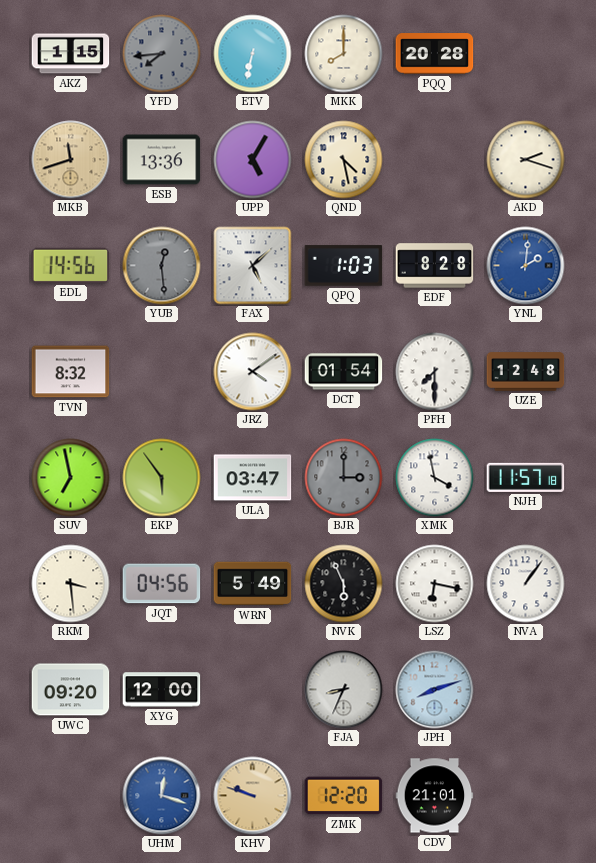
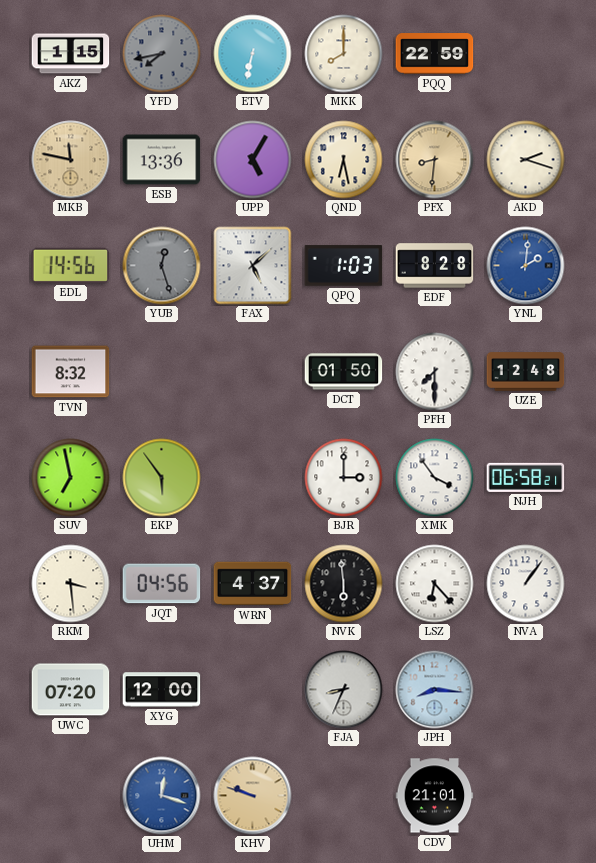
YFD: 7:44 -> 7:43 (162, 54)
PQQ: 20:28 -> 22:59 (435, 54)
MKB: 11:42 -> 11:47 (71, 160)
QND: 4:28 -> 6:28 (344, 160)
PFX: none -> 8:31 (435, 160)
YUB: 12:29 -> 12:27 (162, 266)
JRZ: 4:09 -> none (253, 372)
DCT: 01:54 -> 01:50 (344, 372)
ULA: 03:47 -> none (253, 478)
BJR dial: grey -> white (344, 478)
XMK: 3:58 -> 3:54 (435, 478)
NJH: 11:57 -> 06:58 (526, 477)
WRN: 5:49 -> 4:37 (253, 584)
NVK: 5:56 -> 5:59 (344, 584)
LSZ: 6:17 -> 6:23 (435, 584)
UWC: 09:20 -> 07:20 (71, 690)
JPH: 8:12 -> 8:16 (435, 690)
ZMK: 12:20 -> none (344, 796)
